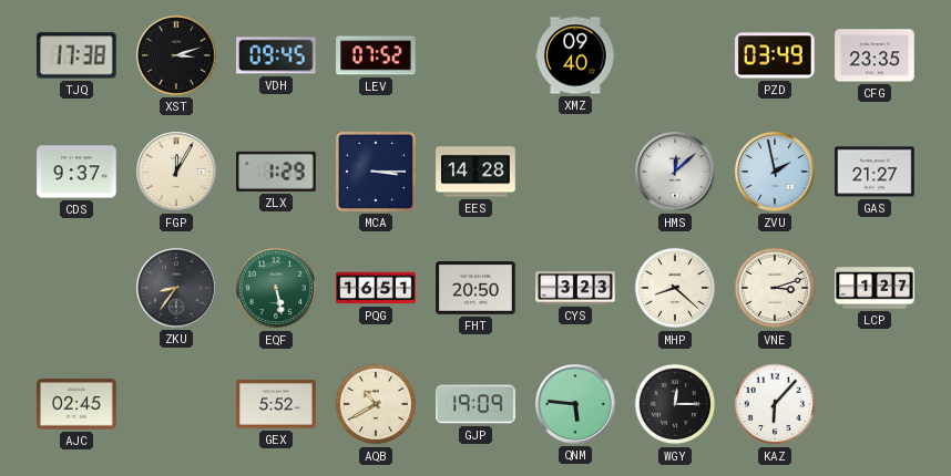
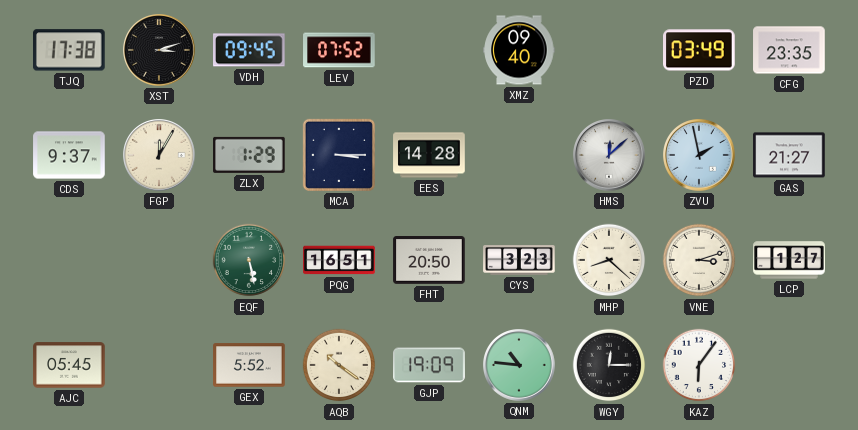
ZKU: 8:36 -> none (177, 289)
AJC: 02:45 -> 05:45 (69, 365)
AQB: 10:40 -> 10:21 (339, 365)
QNM: 5:46 -> 10:46 (520, 366)
KAZ: 6:07 -> 6:06 (699, 365)
